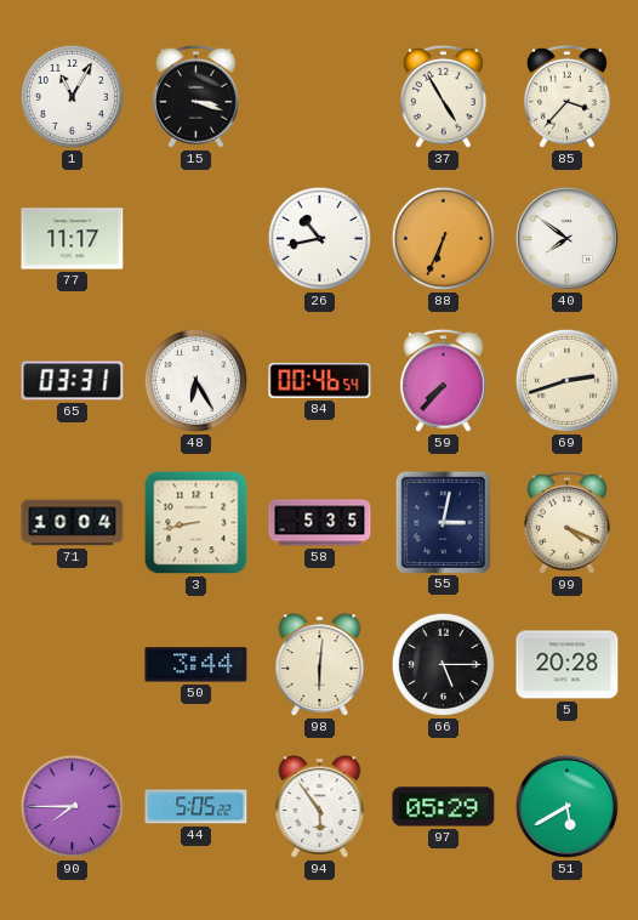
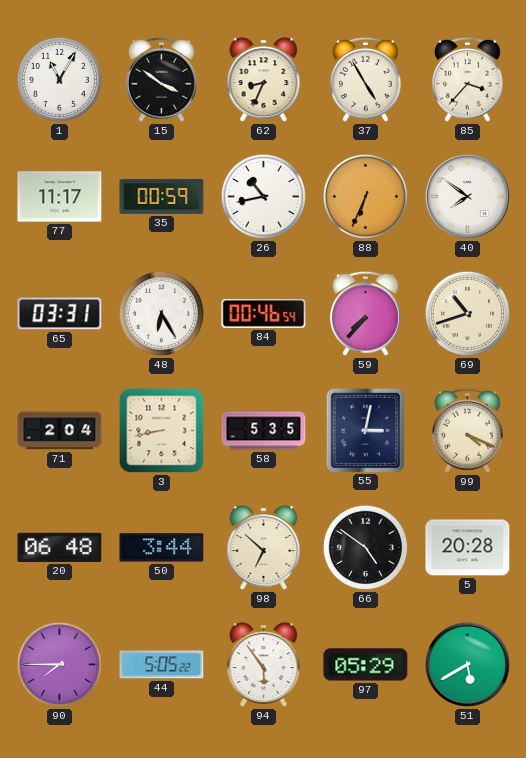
15: 3:18 -> 3:51 (161, 79)
62: none -> 8:34 (264, 80)
35: none -> 00:59 (162, 196)
69: 2:42 -> 10:42 (467, 313)
71: 10:04 -> 2:04 (60, 431)
20: none -> 06:48 (60, 547)
98: 6:01 -> 6:52 (264, 548)
66: 5:15 -> 4:51 (365, 547)
